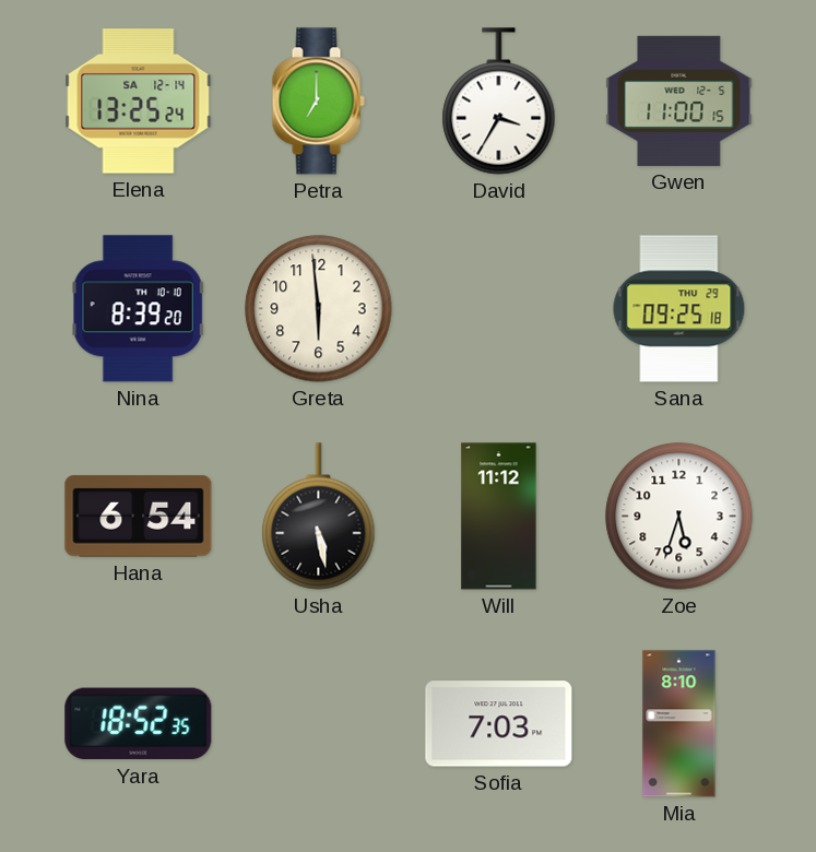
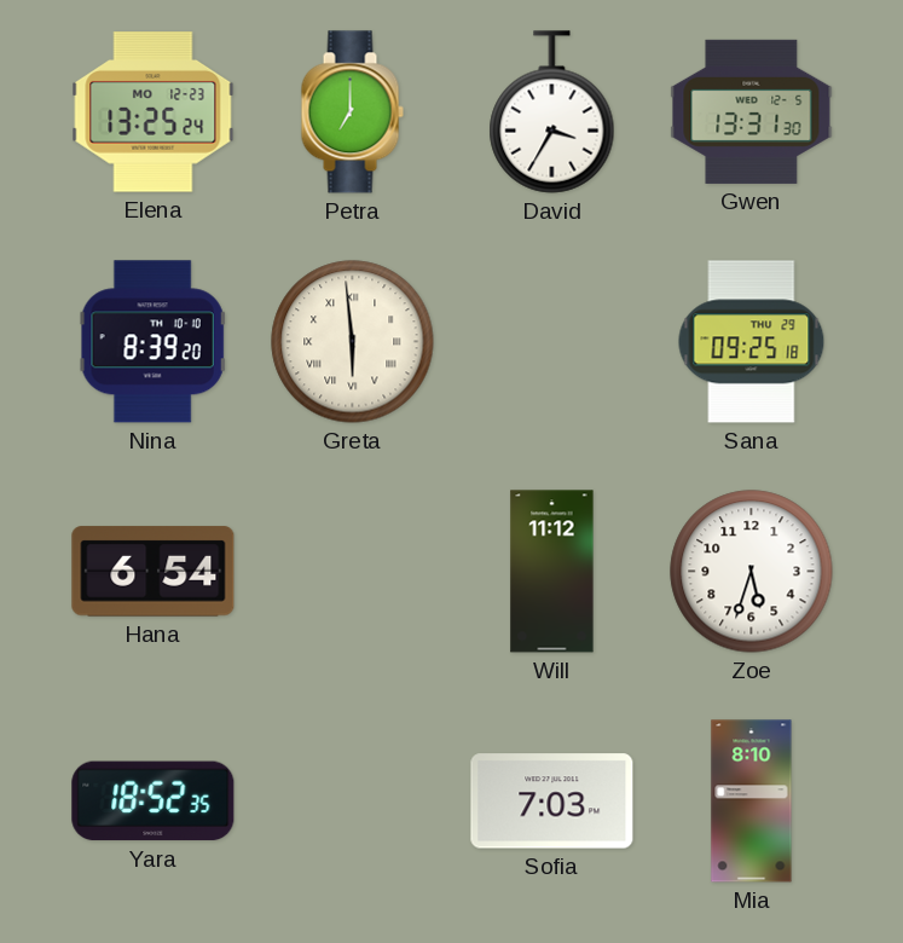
Elena date: SA 12-14 -> MO 12-23 (154, 112)
Gwen: 11:00 -> 13:31 (752, 111)
Greta numerals: Arabic -> Roman (353, 342)
Usha: 5:28 -> none (319, 517)
